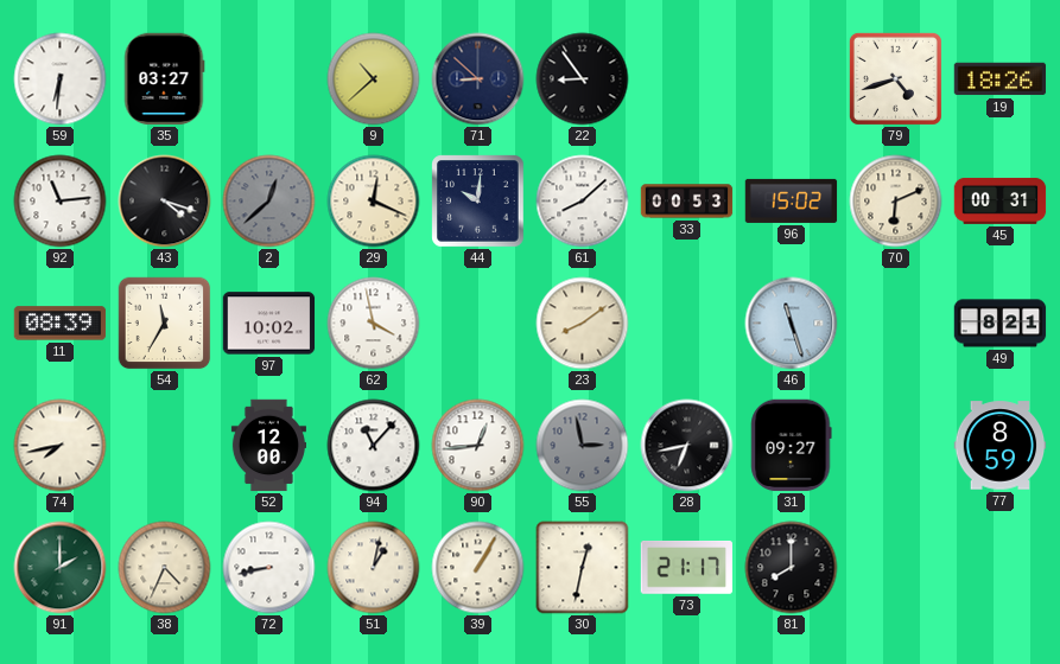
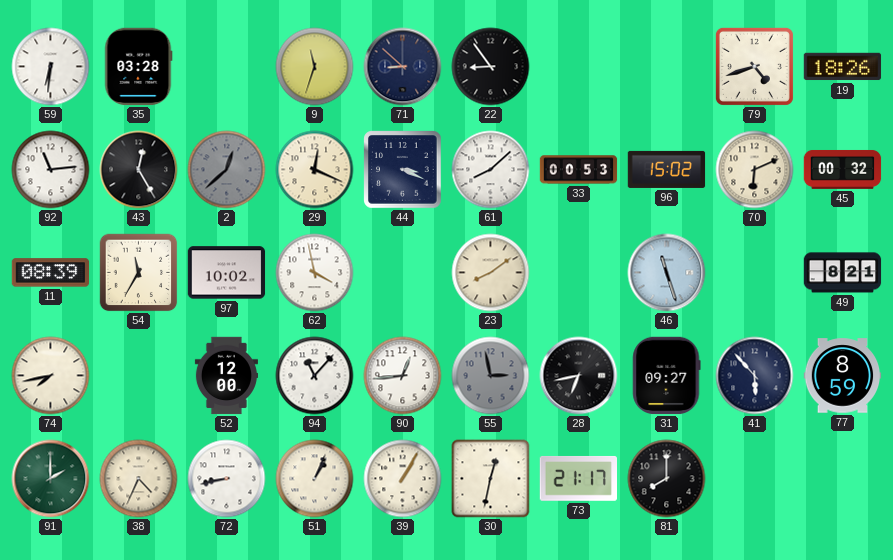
35: 03:27 -> 03:28 (139, 67)
9: 10:38 -> 11:33 (315, 67)
43: 4:18 -> 12:25 (139, 170)
44: 10:01 -> 3:19 (403, 170)
45: 00:31 -> 00:32 (843, 169)
41: none -> 5:53 (755, 376)
51: 1:02 -> 1:04 (315, 479)
